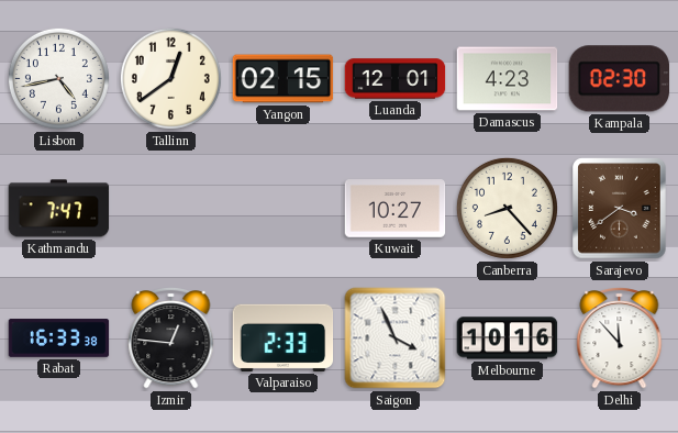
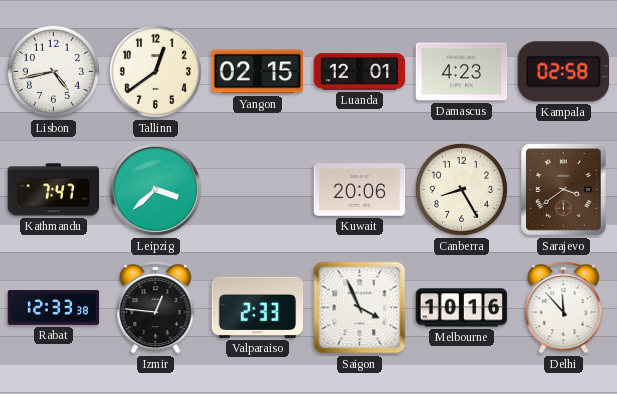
Kampala: 02:30 -> 02:58 (563, 72)
Leipzig: none -> 3:38 (155, 189)
Kuwait: 10:27 -> 20:06 (360, 190)
Canberra: 8:23 -> 8:25 (461, 189)
Rabat: 16:33 -> 12:33 (54, 308)
